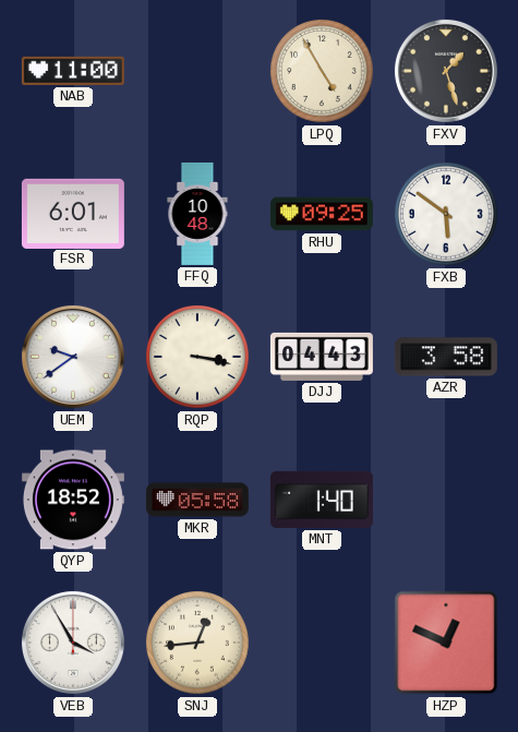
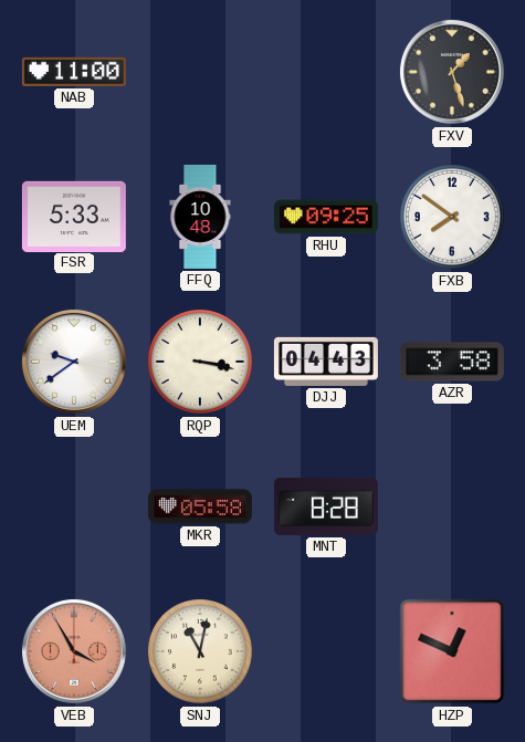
LPQ: 4:55 -> none (323, 72)
FSR: 6:01 -> 5:33 (74, 216)
FXB: 5:51 -> 7:51 (453, 218)
QYP: 18:52 -> none (73, 500)
MNT: 1:40 -> 8:28 (326, 506)
VEB dial: white -> salmon (74, 651)
SNJ: 12:44 -> 11:02 (201, 652)
